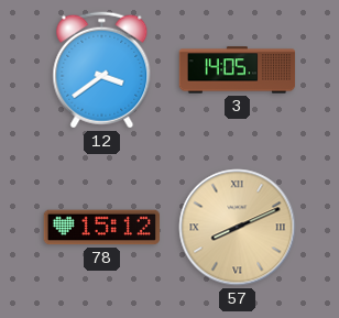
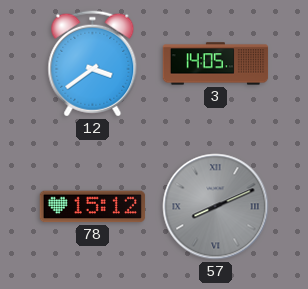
57 dial: champagne -> grey (216, 207)
